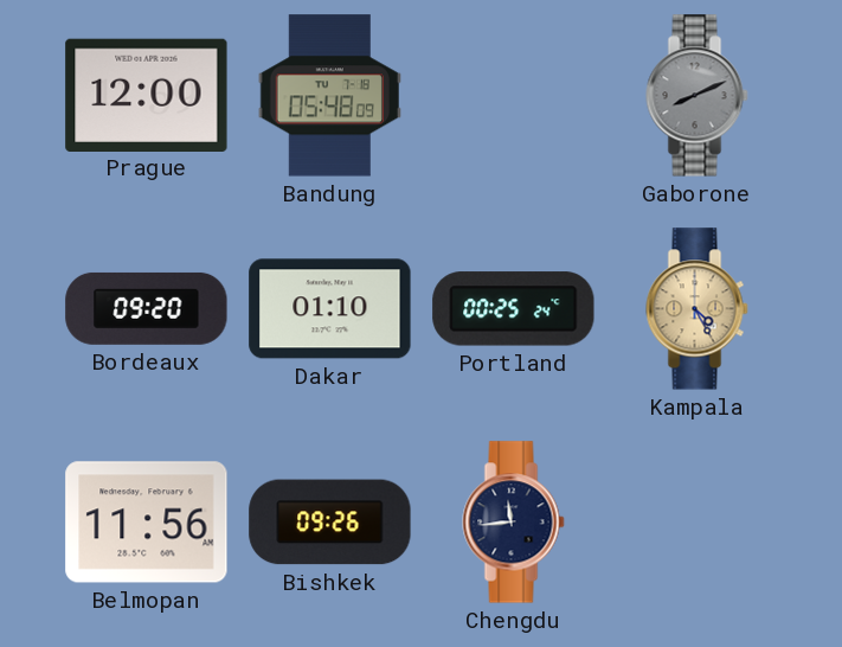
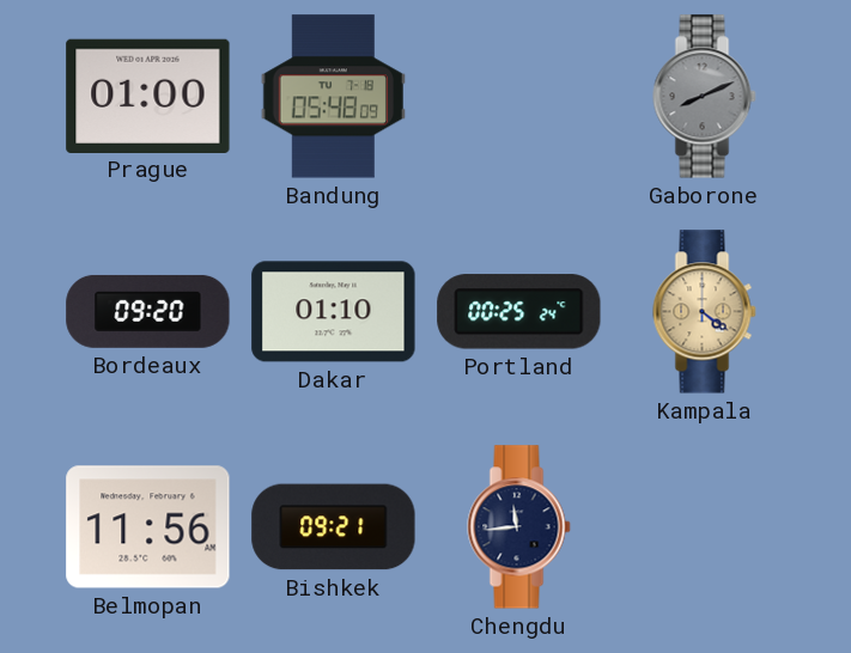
Prague: 12:00 -> 01:00 (148, 96)
Kampala: 4:25 -> 4:21 (705, 312)
Bishkek: 09:26 -> 09:21 (334, 527)
